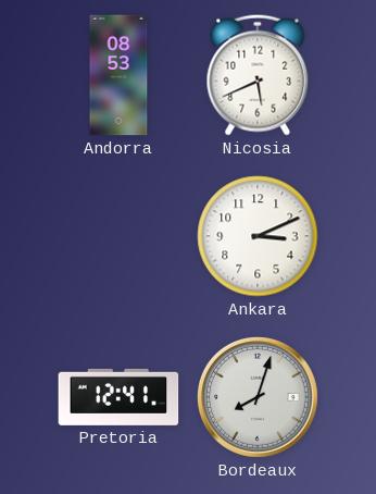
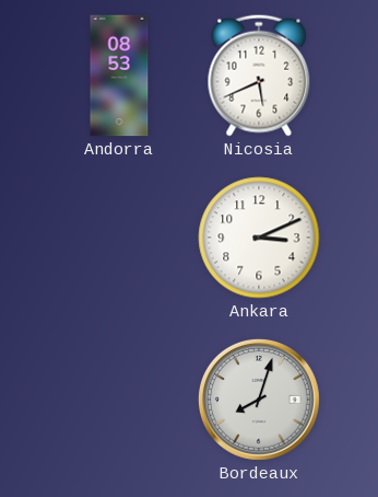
Pretoria: 12:41 -> none (118, 397)
